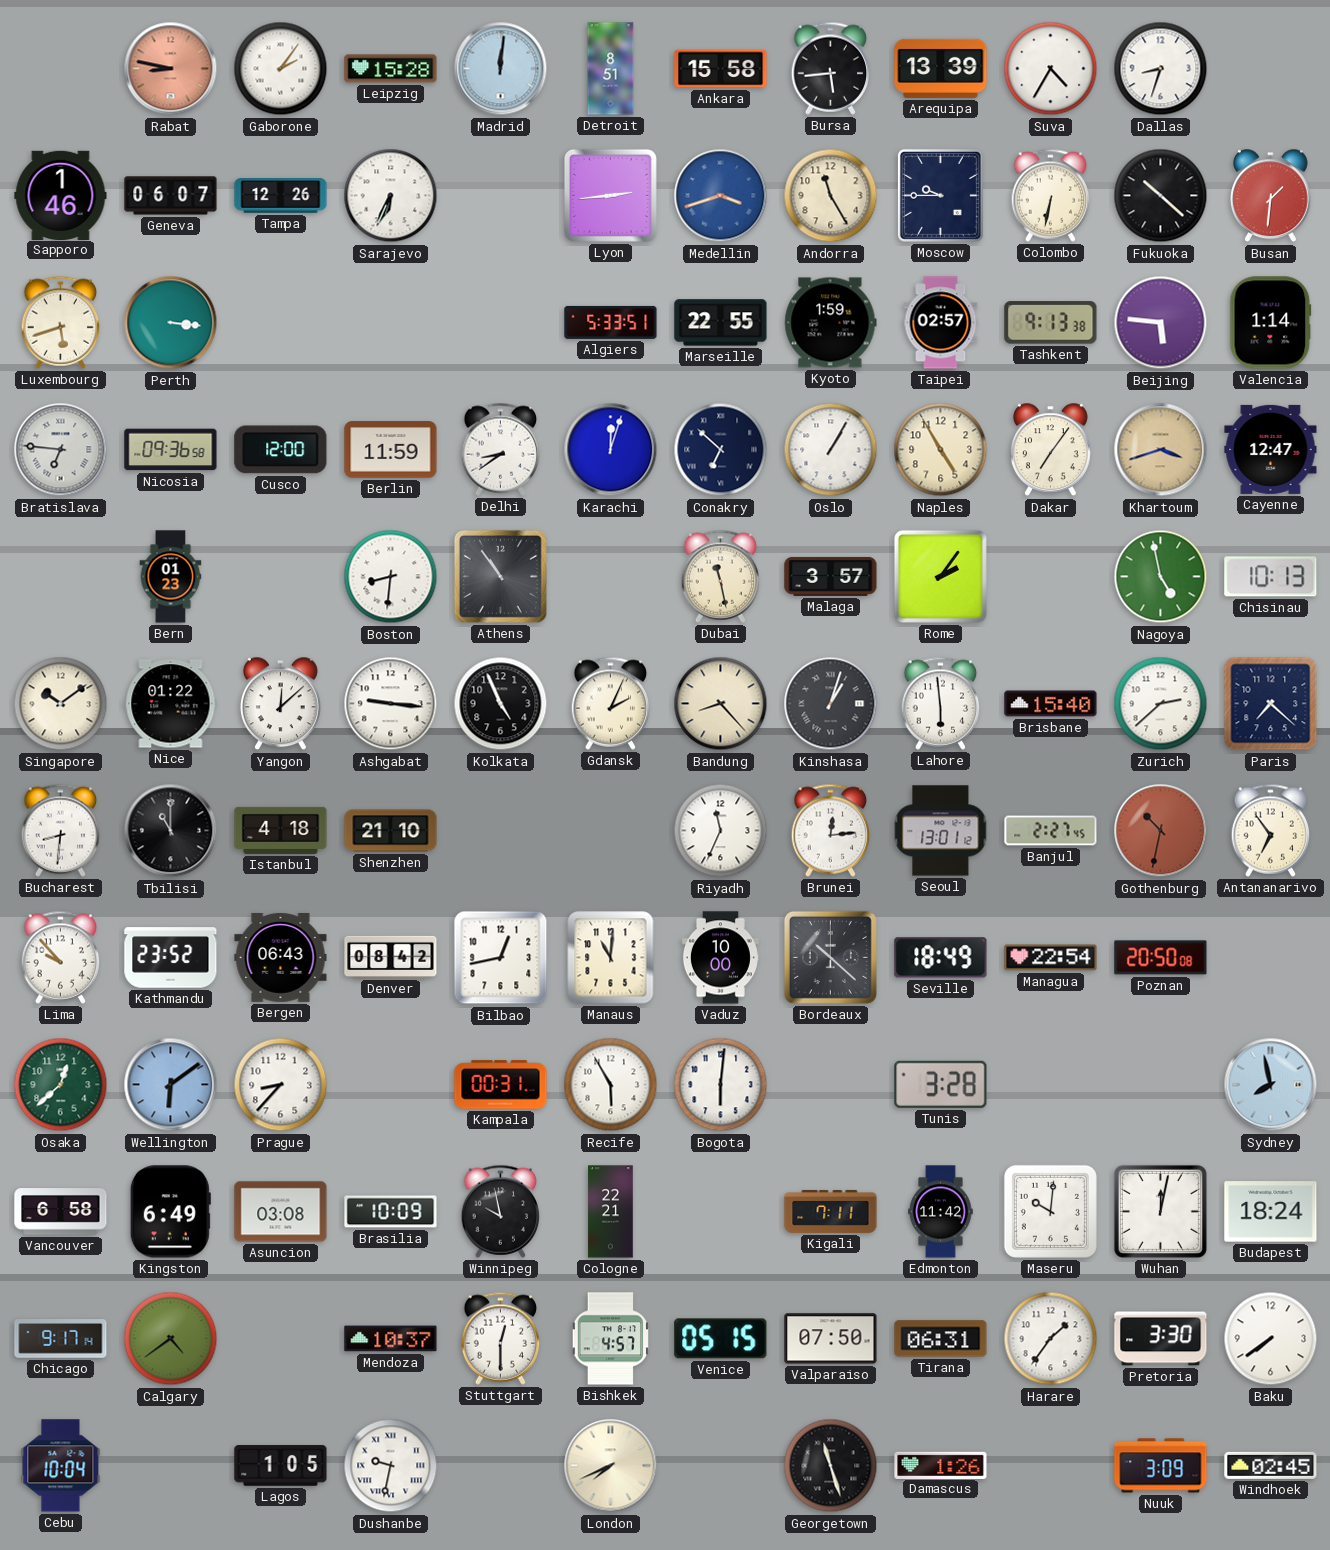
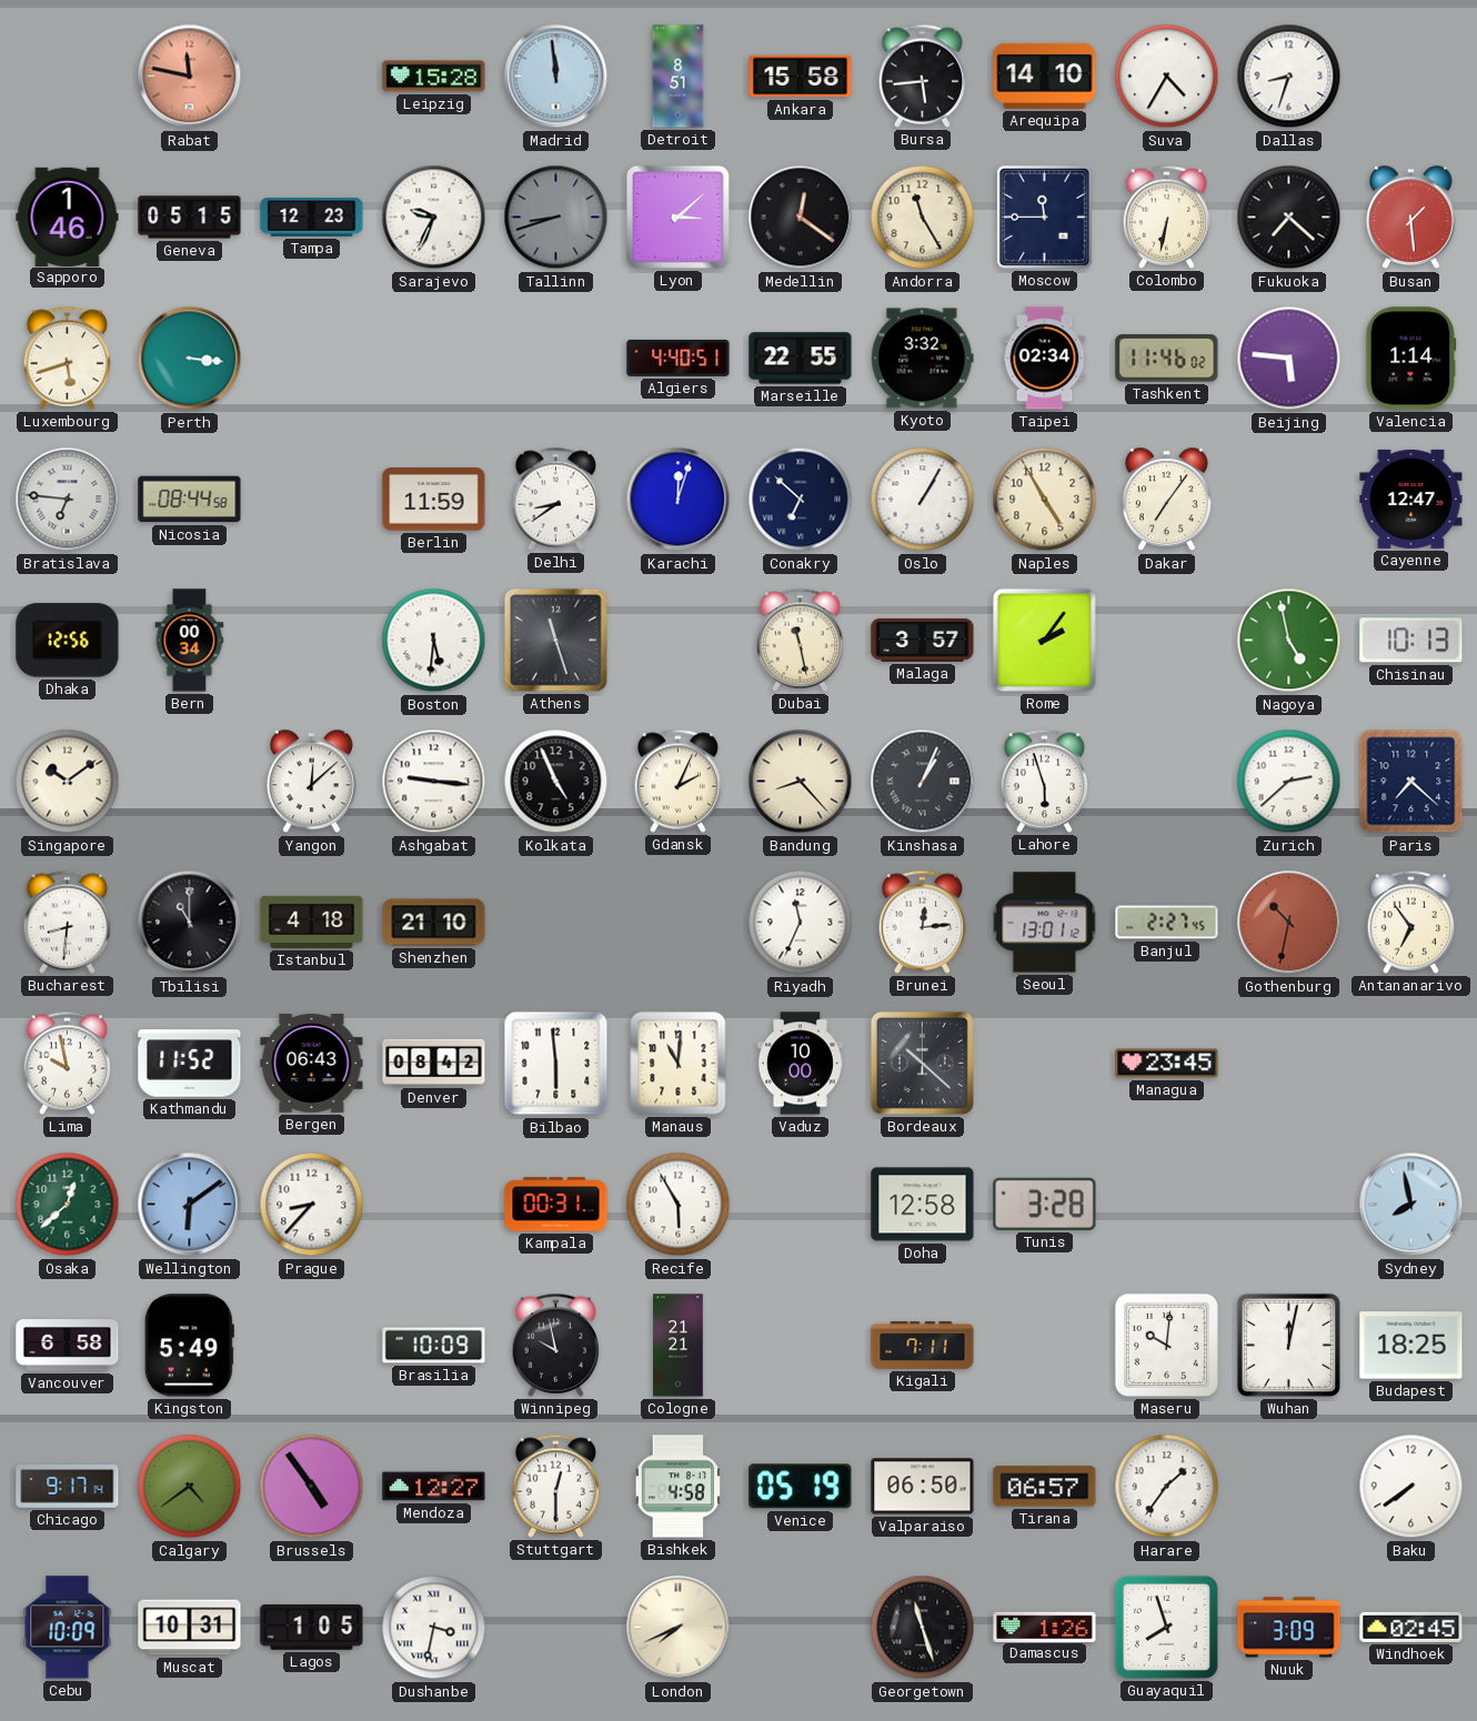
Rabat: 8:47 -> 11:47 (190, 77)
Gaborone: 2:06 -> none (281, 69)
Madrid: 12:01 -> 11:59 (556, 77)
Arequipa: 13:39 -> 14:10 (1045, 76)
Geneva: 06:07 -> 05:15 (190, 218)
Tampa: 12:26 -> 12:23 (312, 218)
Sarajevo: 6:34 -> 9:34 (434, 218)
Tallinn: none -> 8:42 (556, 218)
Lyon: 2:44 -> 3:08 (677, 217)
Medellin: 3:42 -> 12:21 (801, 218)
Medellin dial: blue -> black (801, 218)
Moscow: 9:45 -> 11:45 (1044, 217)
Fukuoka: 10:22 -> 7:22 (1289, 218)
Busan: 1:31 -> 1:29 (1410, 218)
Algiers: 5:33 -> 4:40 (679, 358)
Kyoto: 1:59 -> 3:32 (923, 359)
Taipei: 02:57 -> 02:34 (1045, 359)
Tashkent: 9:13 -> 11:46 (1167, 359)
Nicosia: 09:36 -> 08:44 (190, 500)
Cusco: 12:00 -> none (281, 450)
Khartoum: 3:42 -> none (1161, 450)
Dhaka: none -> 12:56 (68, 641)
Bern: 01:23 -> 00:34 (190, 641)
Boston: 8:31 -> 5:31 (434, 641)
Athens: 10:54 -> 11:27 (555, 640)
Nice: 01:22 -> none (171, 704)
Kinshasa: 1:03 -> 1:04 (923, 782)
Lahore: 5:59 -> 5:57 (1045, 781)
Brisbane: 15:40 -> none (1051, 704)
Lima: 9:53 -> 9:58 (68, 1063)
Kathmandu: 23:52 -> 11:52 (190, 1064)
Bilbao: 12:43 -> 5:59 (556, 1064)
Seville: 18:49 -> none (941, 958)
Managua: 22:54 -> 23:45 (1167, 1064)
Poznan: 20:50 -> none (1161, 958)
Bogota: 6:01 -> none (721, 1085)
Doha: none -> 12:58 (923, 1205)
Kingston: 6:49 -> 5:49 (189, 1346)
Asuncion: 03:08 -> none (281, 1212)
Cologne: 22:21 -> 21:21 (679, 1346)
Edmonton: 11:42 -> none (941, 1212)
Budapest: 18:24 -> 18:25 (1411, 1346)
Brussels: none -> 4:54 (312, 1487)
Mendoza: 10:37 -> 12:27 (434, 1487)
Bishkek: 4:57 -> 4:58 (677, 1487)
Venice: 05:15 -> 05:19 (801, 1487)
Valparaiso: 07:50 -> 06:50 (923, 1487)
Tirana: 06:31 -> 06:57 (1045, 1487)
Pretoria: 3:30 -> none (1161, 1339)
Cebu: 10:04 -> 10:09 (68, 1628)
Muscat: none -> 10:31 (190, 1628)
Dushanbe: 9:32 -> 3:32 (434, 1628)
Guayaquil: none -> 7:57 (1166, 1627)
